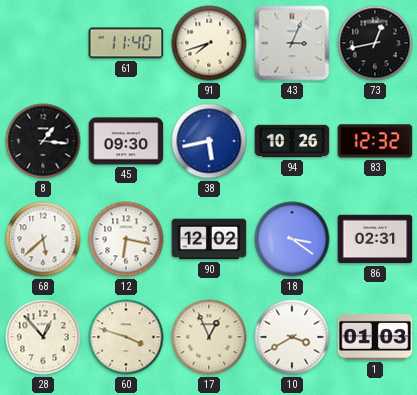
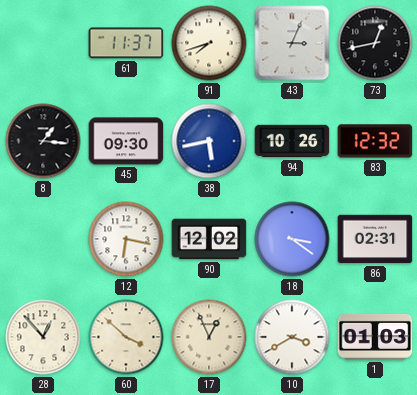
61: 11:40 -> 11:37 (126, 43)
68: 5:38 -> none (43, 239)
60: 3:48 -> 3:52 (126, 337)
